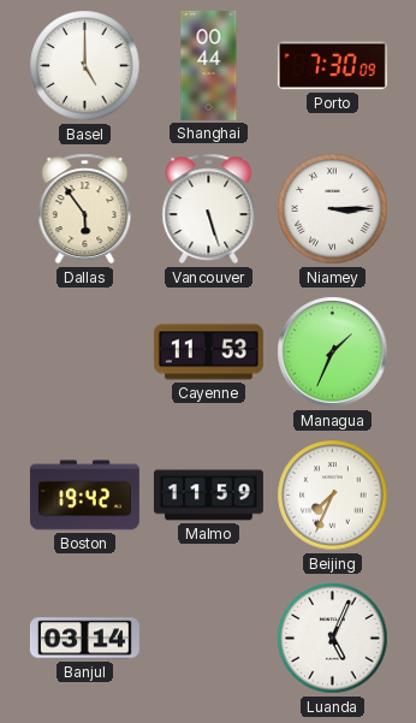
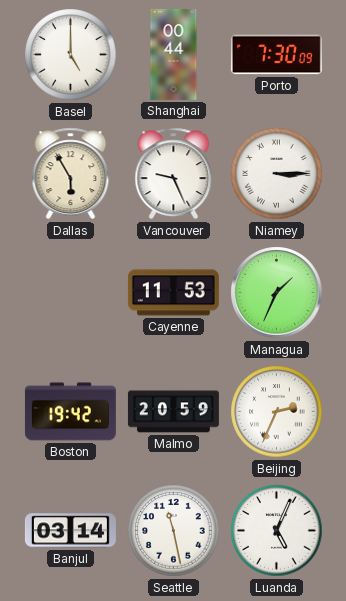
Dallas: 5:54 -> 5:55 (71, 174)
Vancouver: 5:27 -> 9:26 (174, 174)
Malmo: 11:59 -> 20:59 (173, 412)
Beijing: 7:34 -> 2:34 (277, 412)
Seattle: none -> 11:28 (174, 531)
